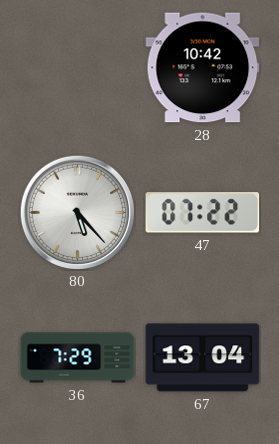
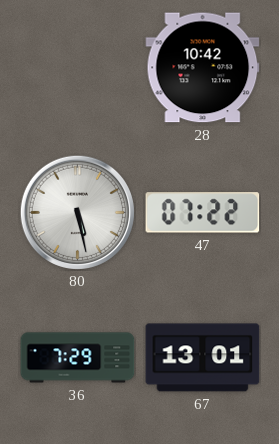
80: 5:23 -> 5:28 (77, 212)
67: 13:04 -> 13:01 (203, 358)
